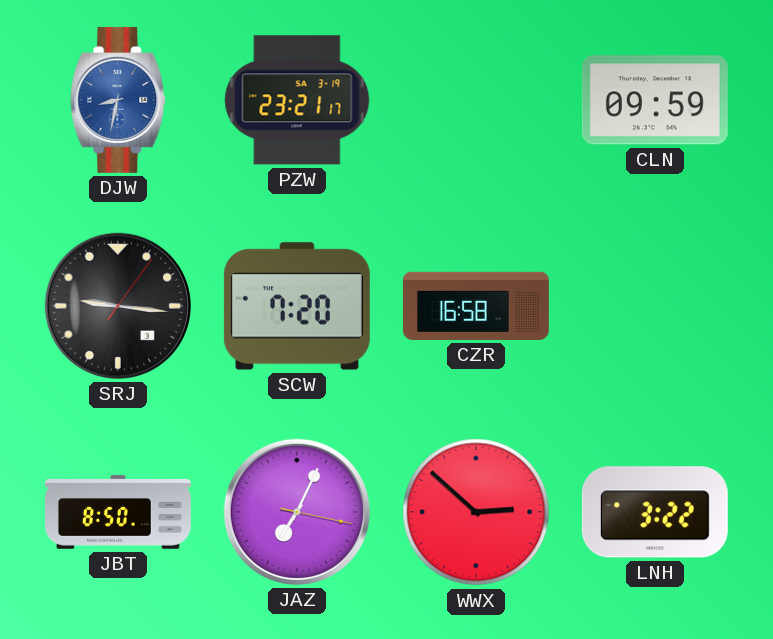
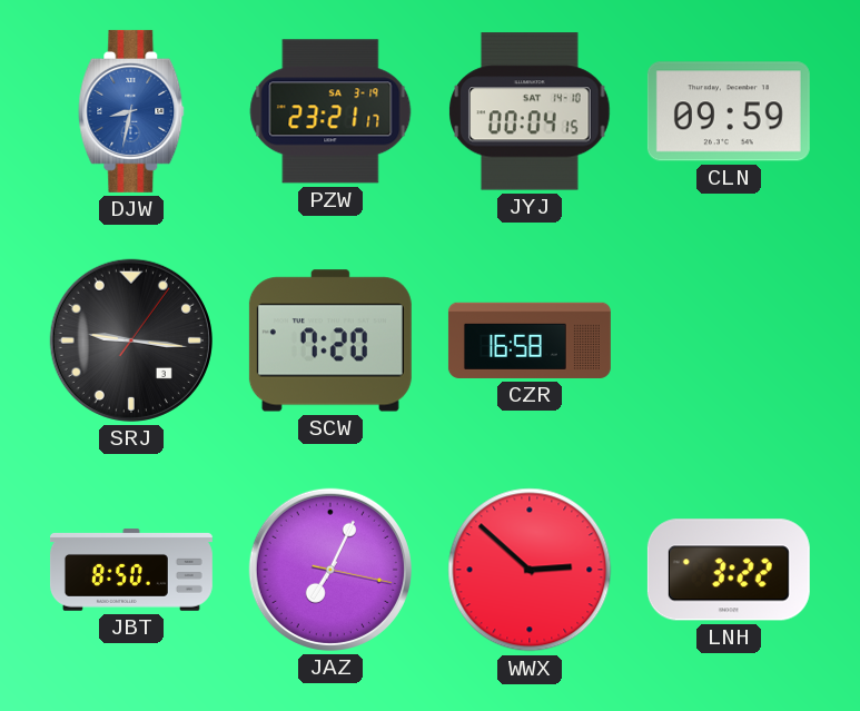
JYJ: none -> 00:04 (530, 111)
